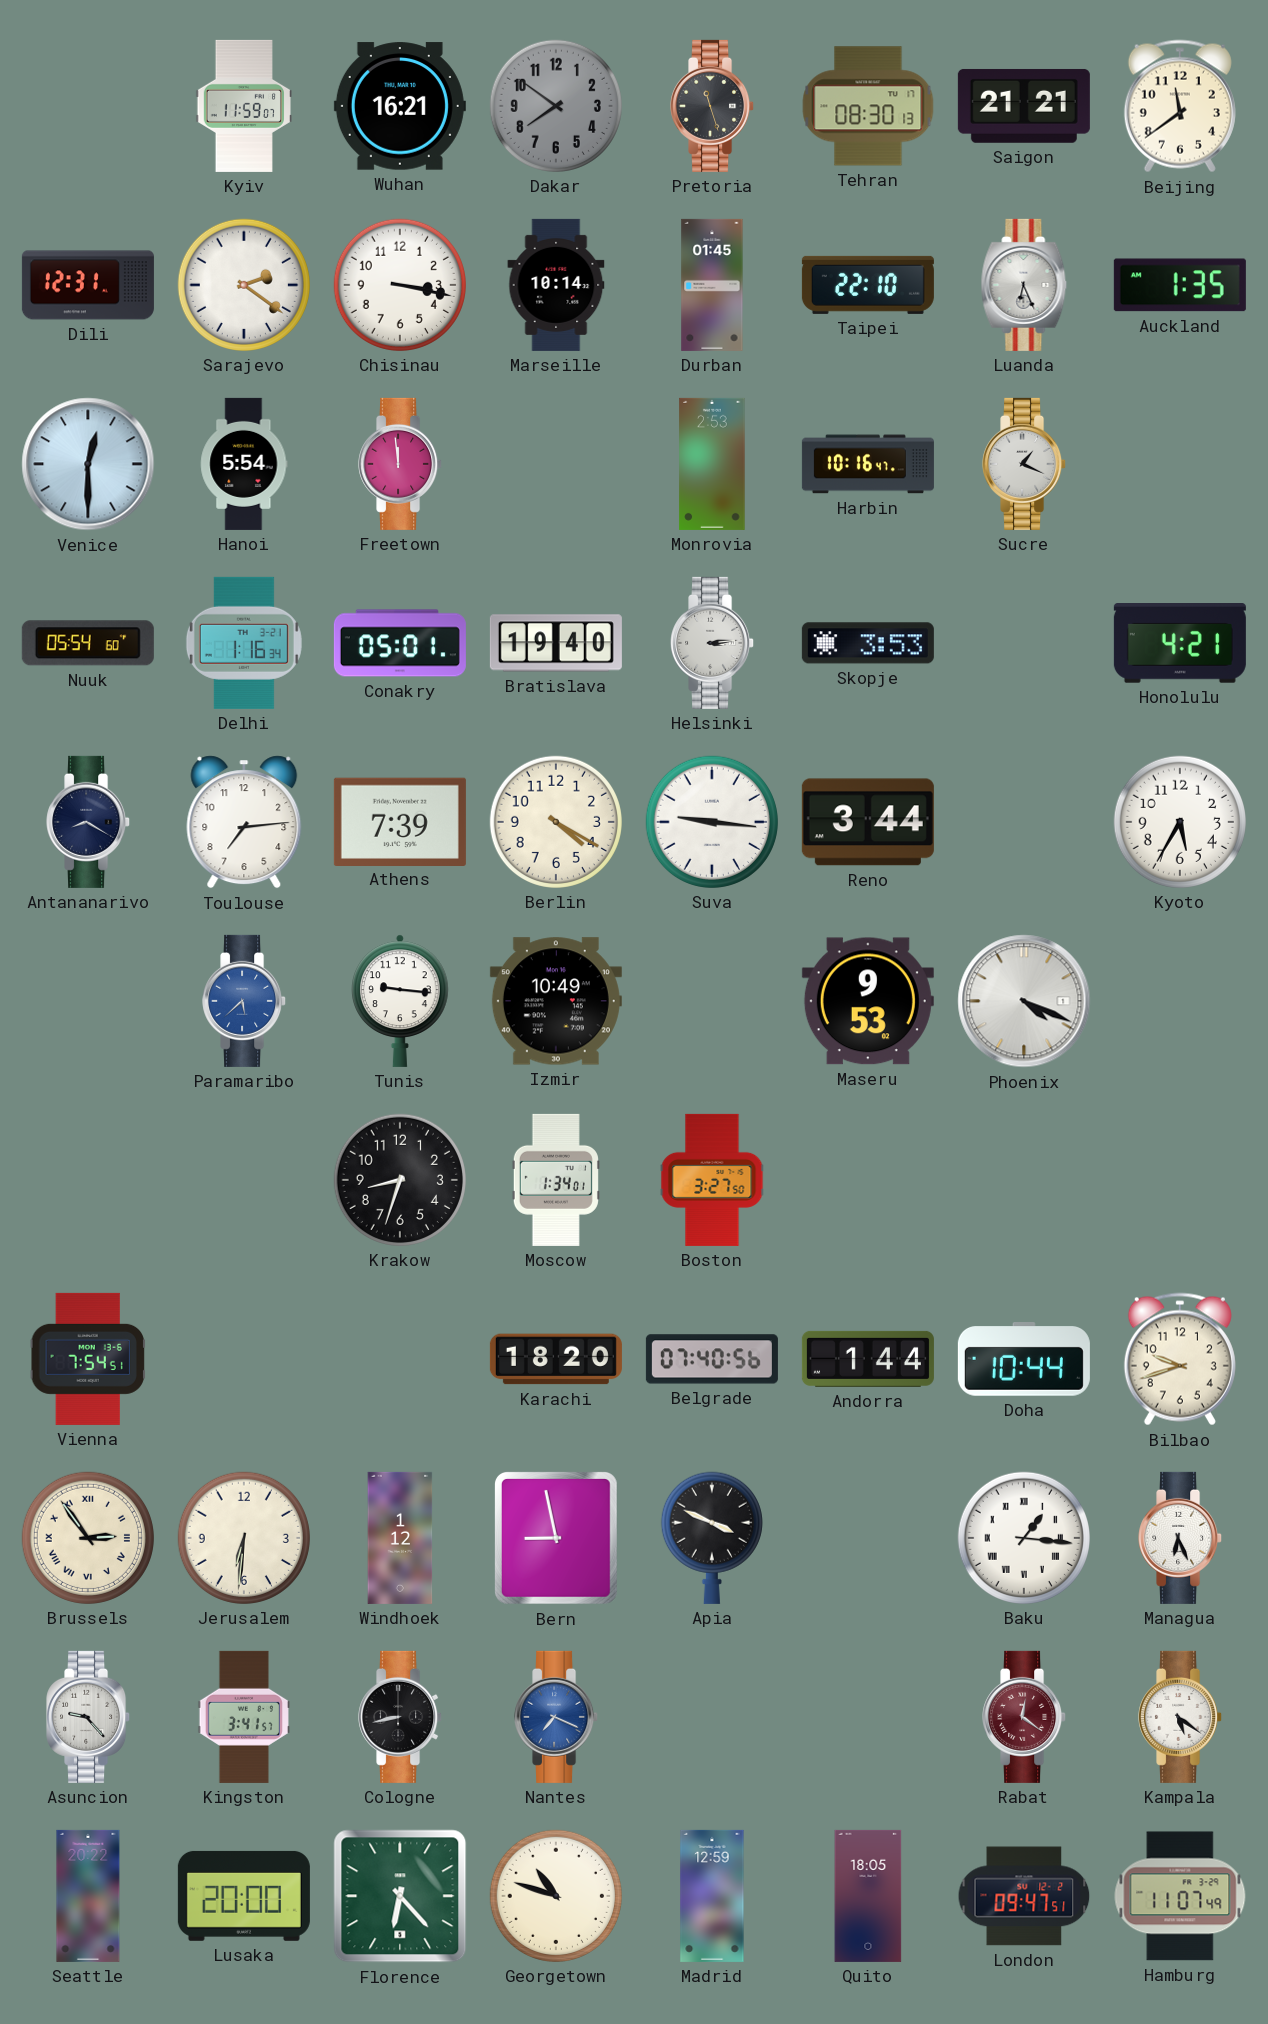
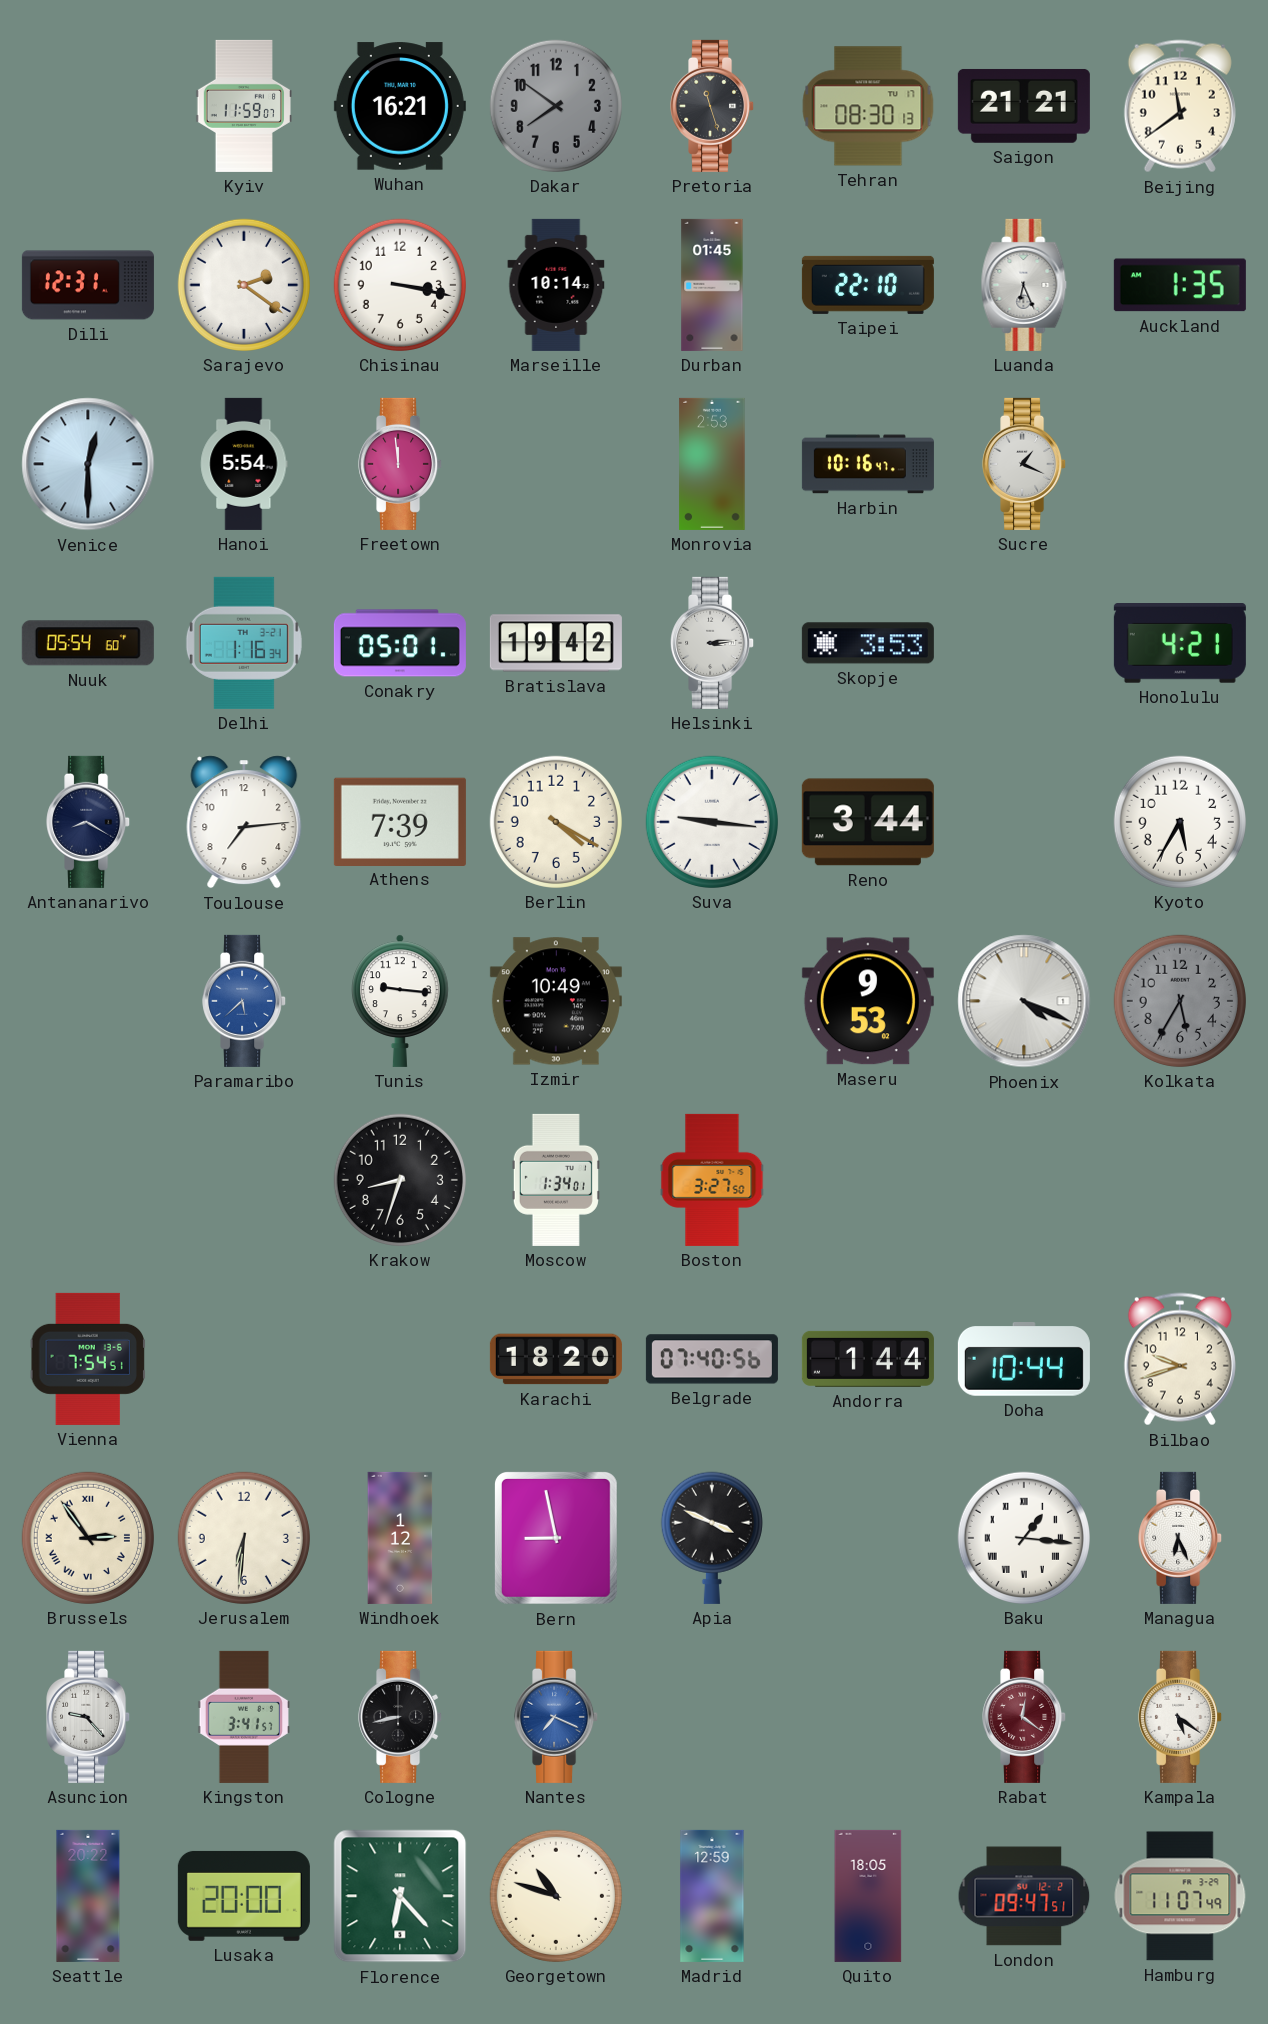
Bratislava: 19:40 -> 19:42 (556, 643)
Kolkata: none -> 5:35 (1180, 1001)
